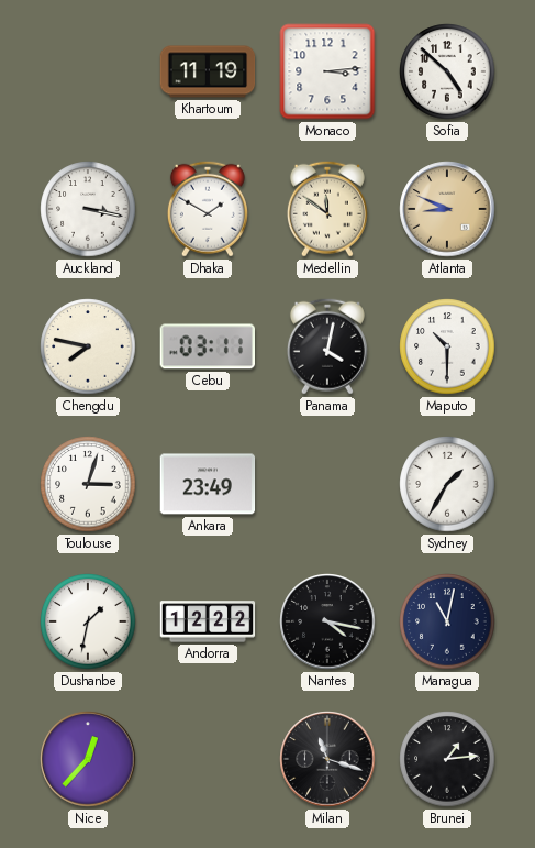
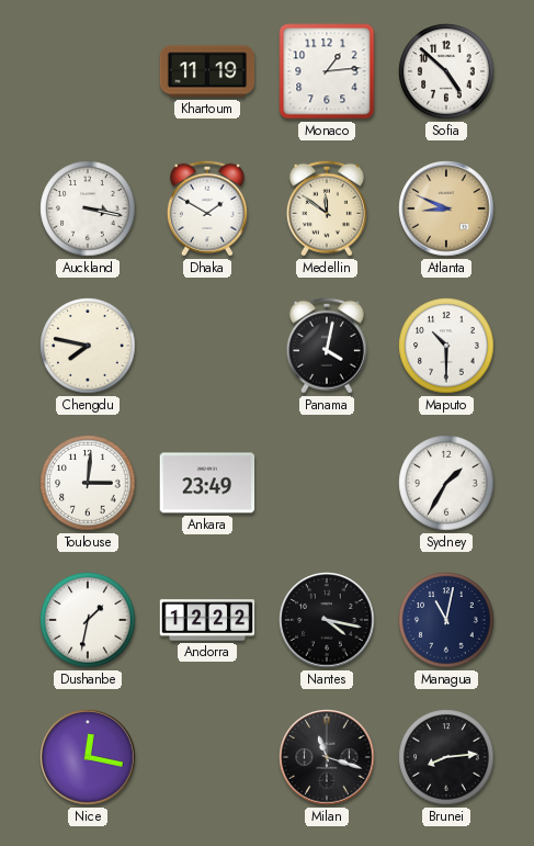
Monaco: 3:14 -> 1:14 (327, 71)
Cebu: 03:11 -> none (207, 346)
Toulouse: 3:03 -> 3:01 (88, 483)
Nice: 12:37 -> 12:17 (88, 757)
Brunei: 1:14 -> 8:14 (446, 757)
